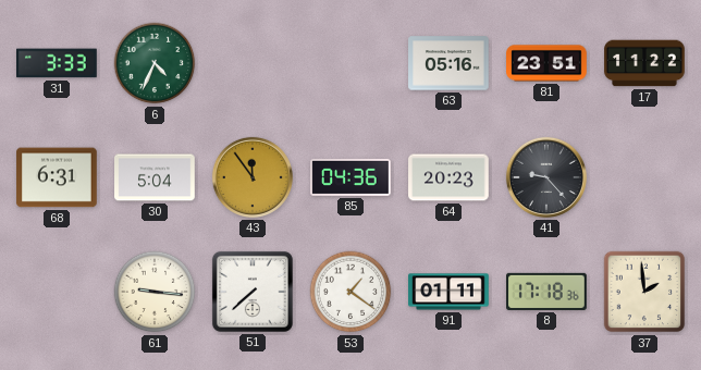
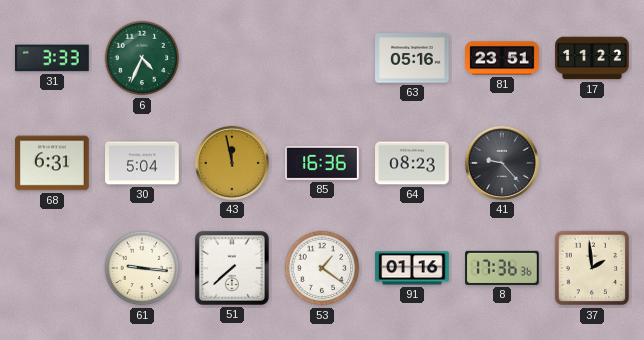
43: 11:54 -> 11:58 (232, 163)
85: 04:36 -> 16:36 (322, 163)
64: 20:23 -> 08:23 (412, 163)
91: 01:11 -> 01:16 (412, 268)
8: 17:18 -> 17:36 (502, 268)
